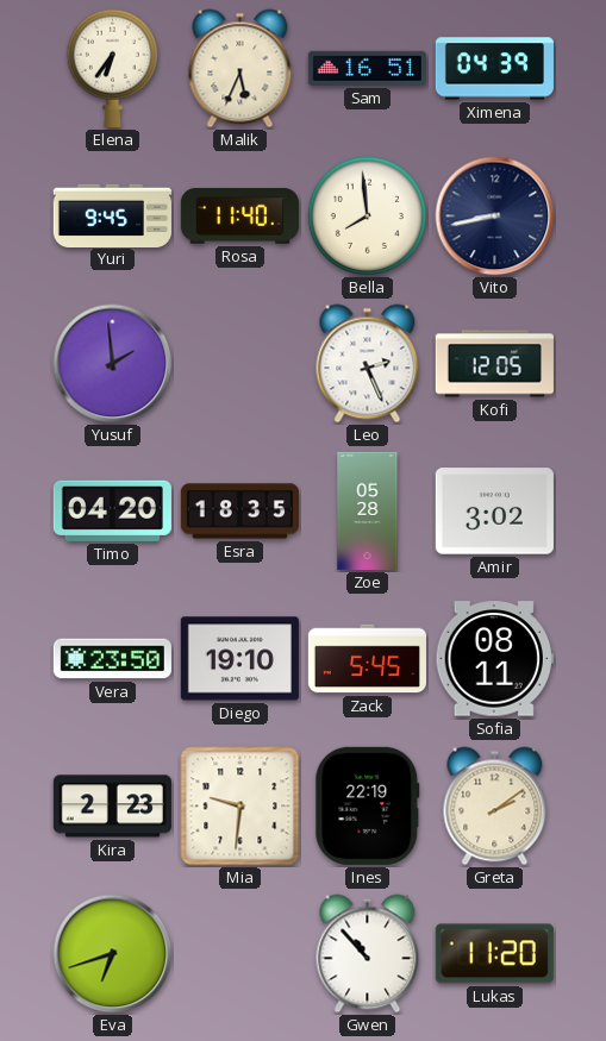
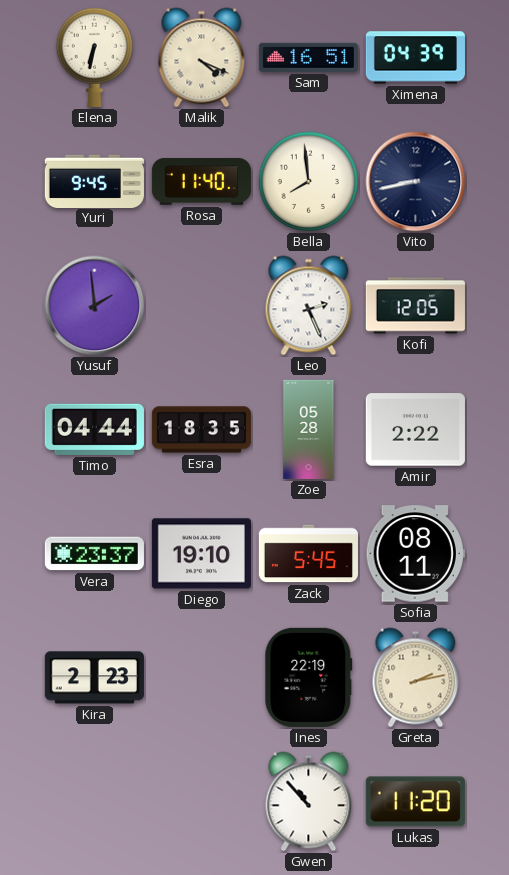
Elena: 6:36 -> 6:32 (94, 57)
Malik: 5:34 -> 4:19 (202, 58)
Timo: 04:20 -> 04:44 (94, 429)
Amir: 3:02 -> 2:22 (415, 430)
Vera: 23:50 -> 23:37 (94, 554)
Mia: 9:31 -> none (240, 807)
Greta: 2:09 -> 2:13 (416, 678)
Eva: 6:42 -> none (113, 954)
